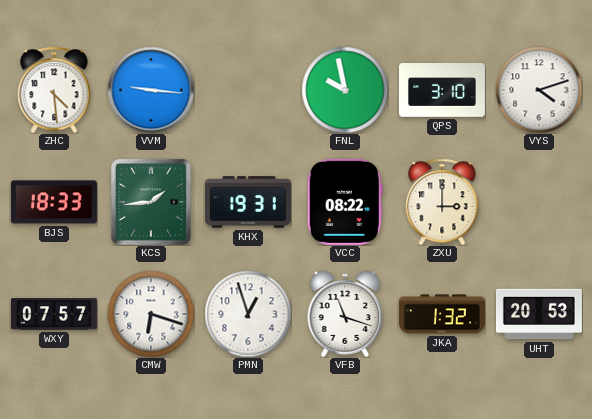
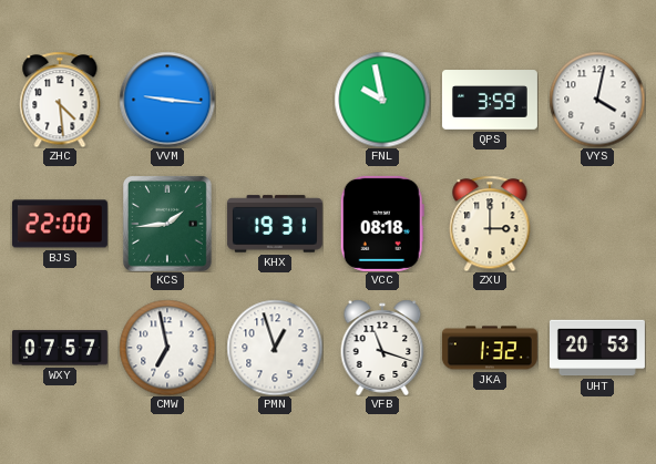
QPS: 3:10 -> 3:59 (490, 100)
VYS: 4:12 -> 4:02 (597, 100)
BJS: 18:33 -> 22:00 (60, 224)
VCC: 08:22 -> 08:18 (382, 224)
CMW: 6:18 -> 6:58 (167, 348)
